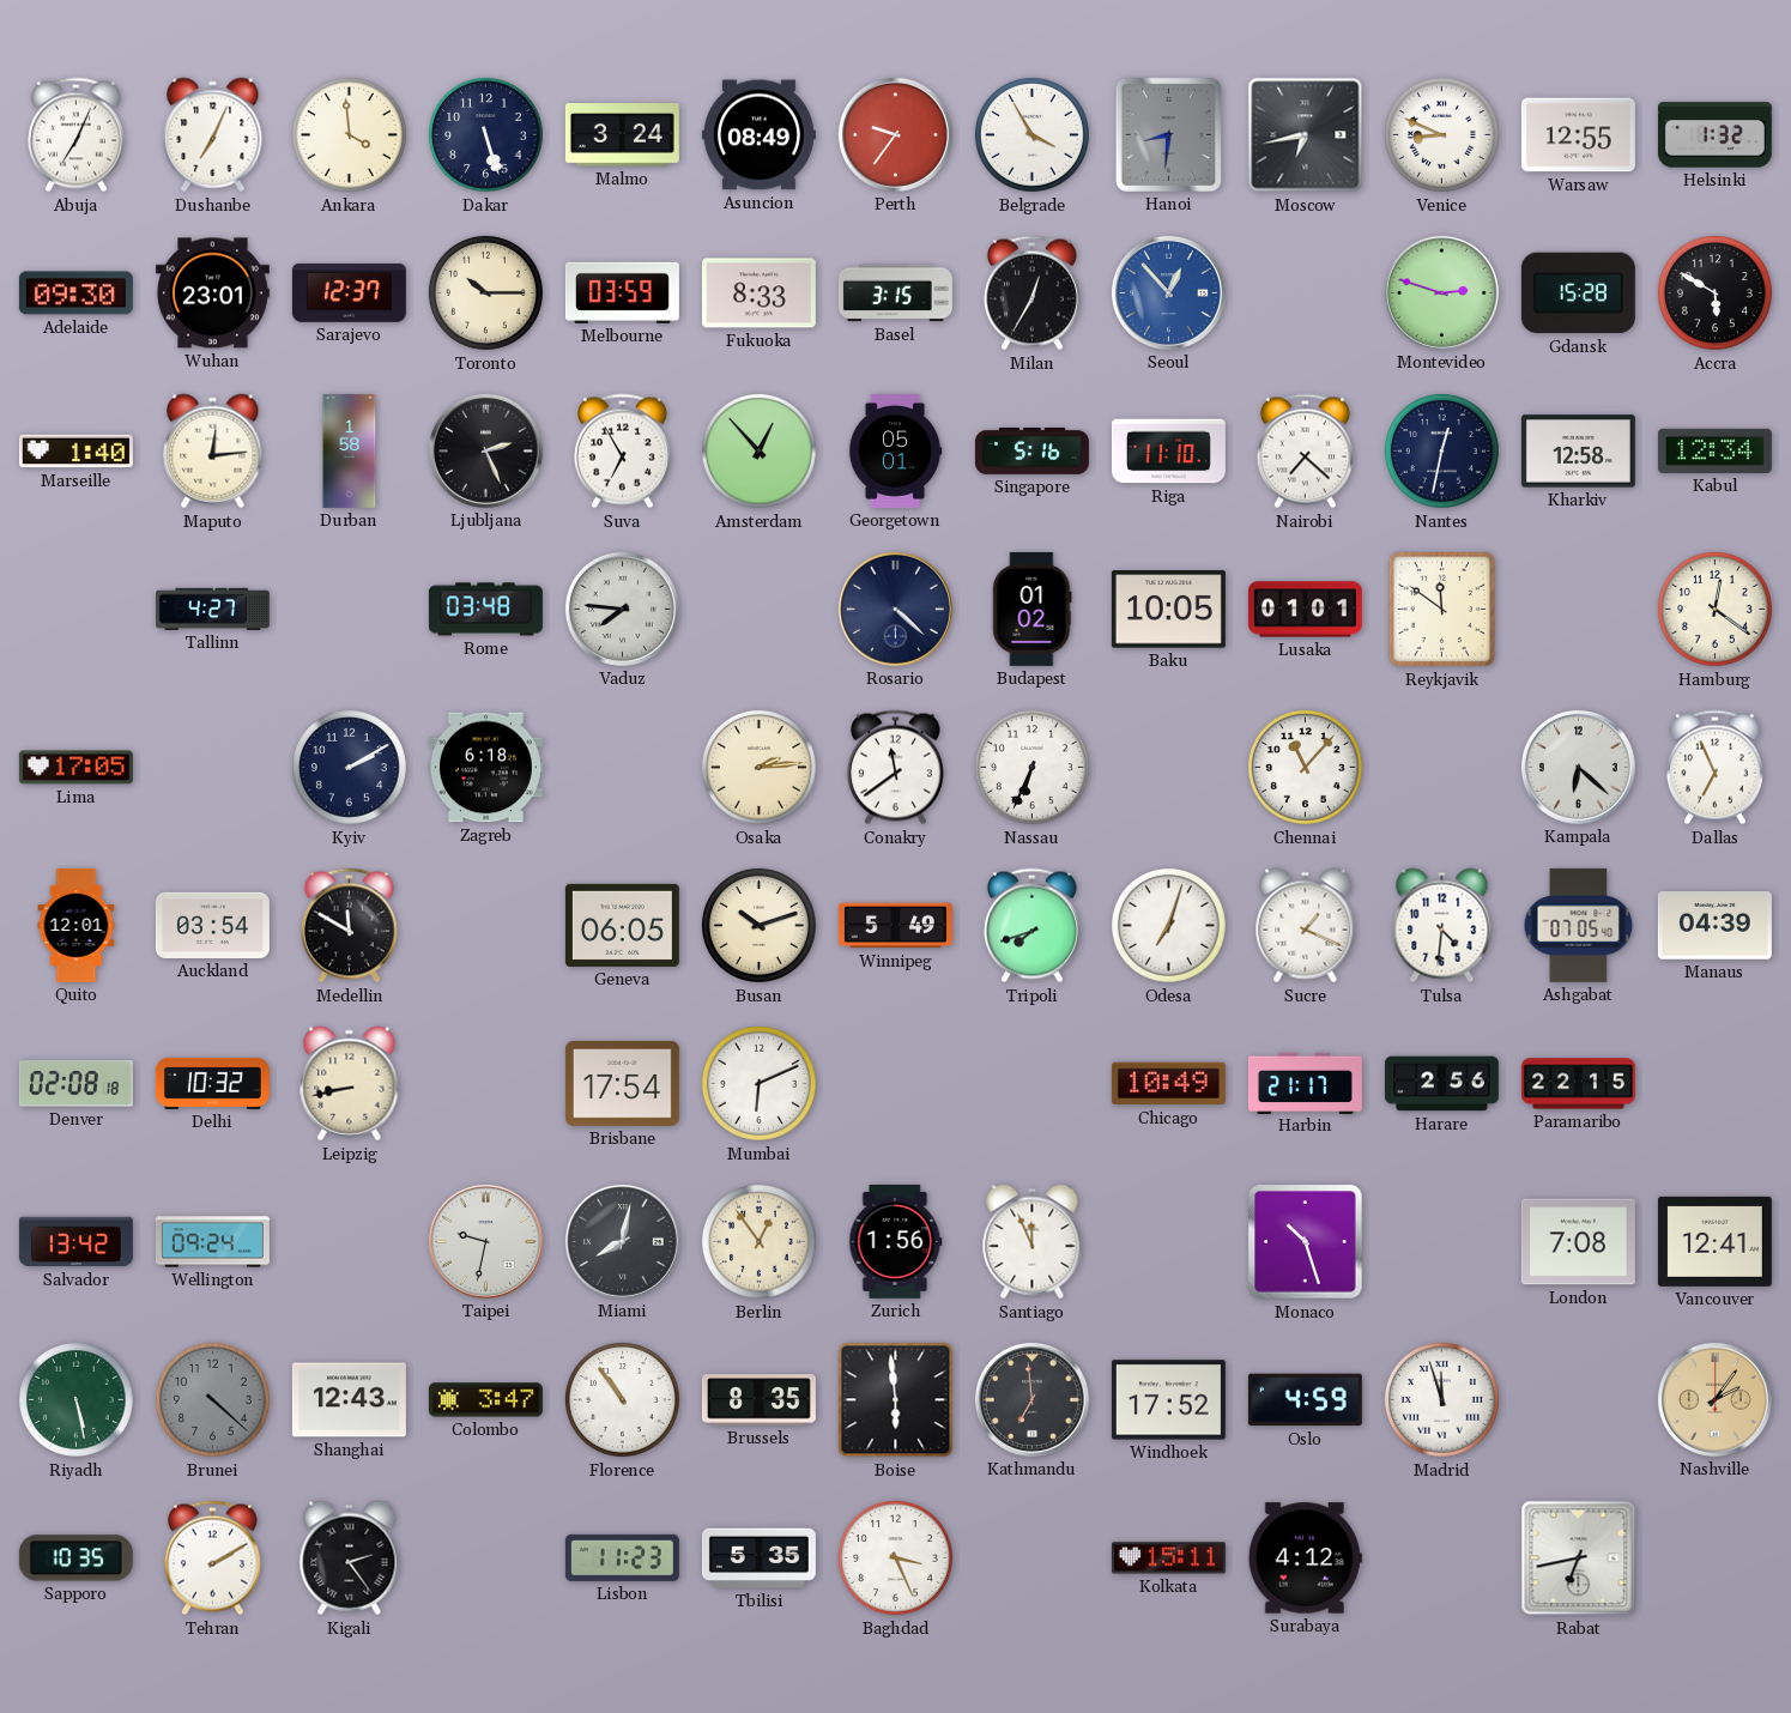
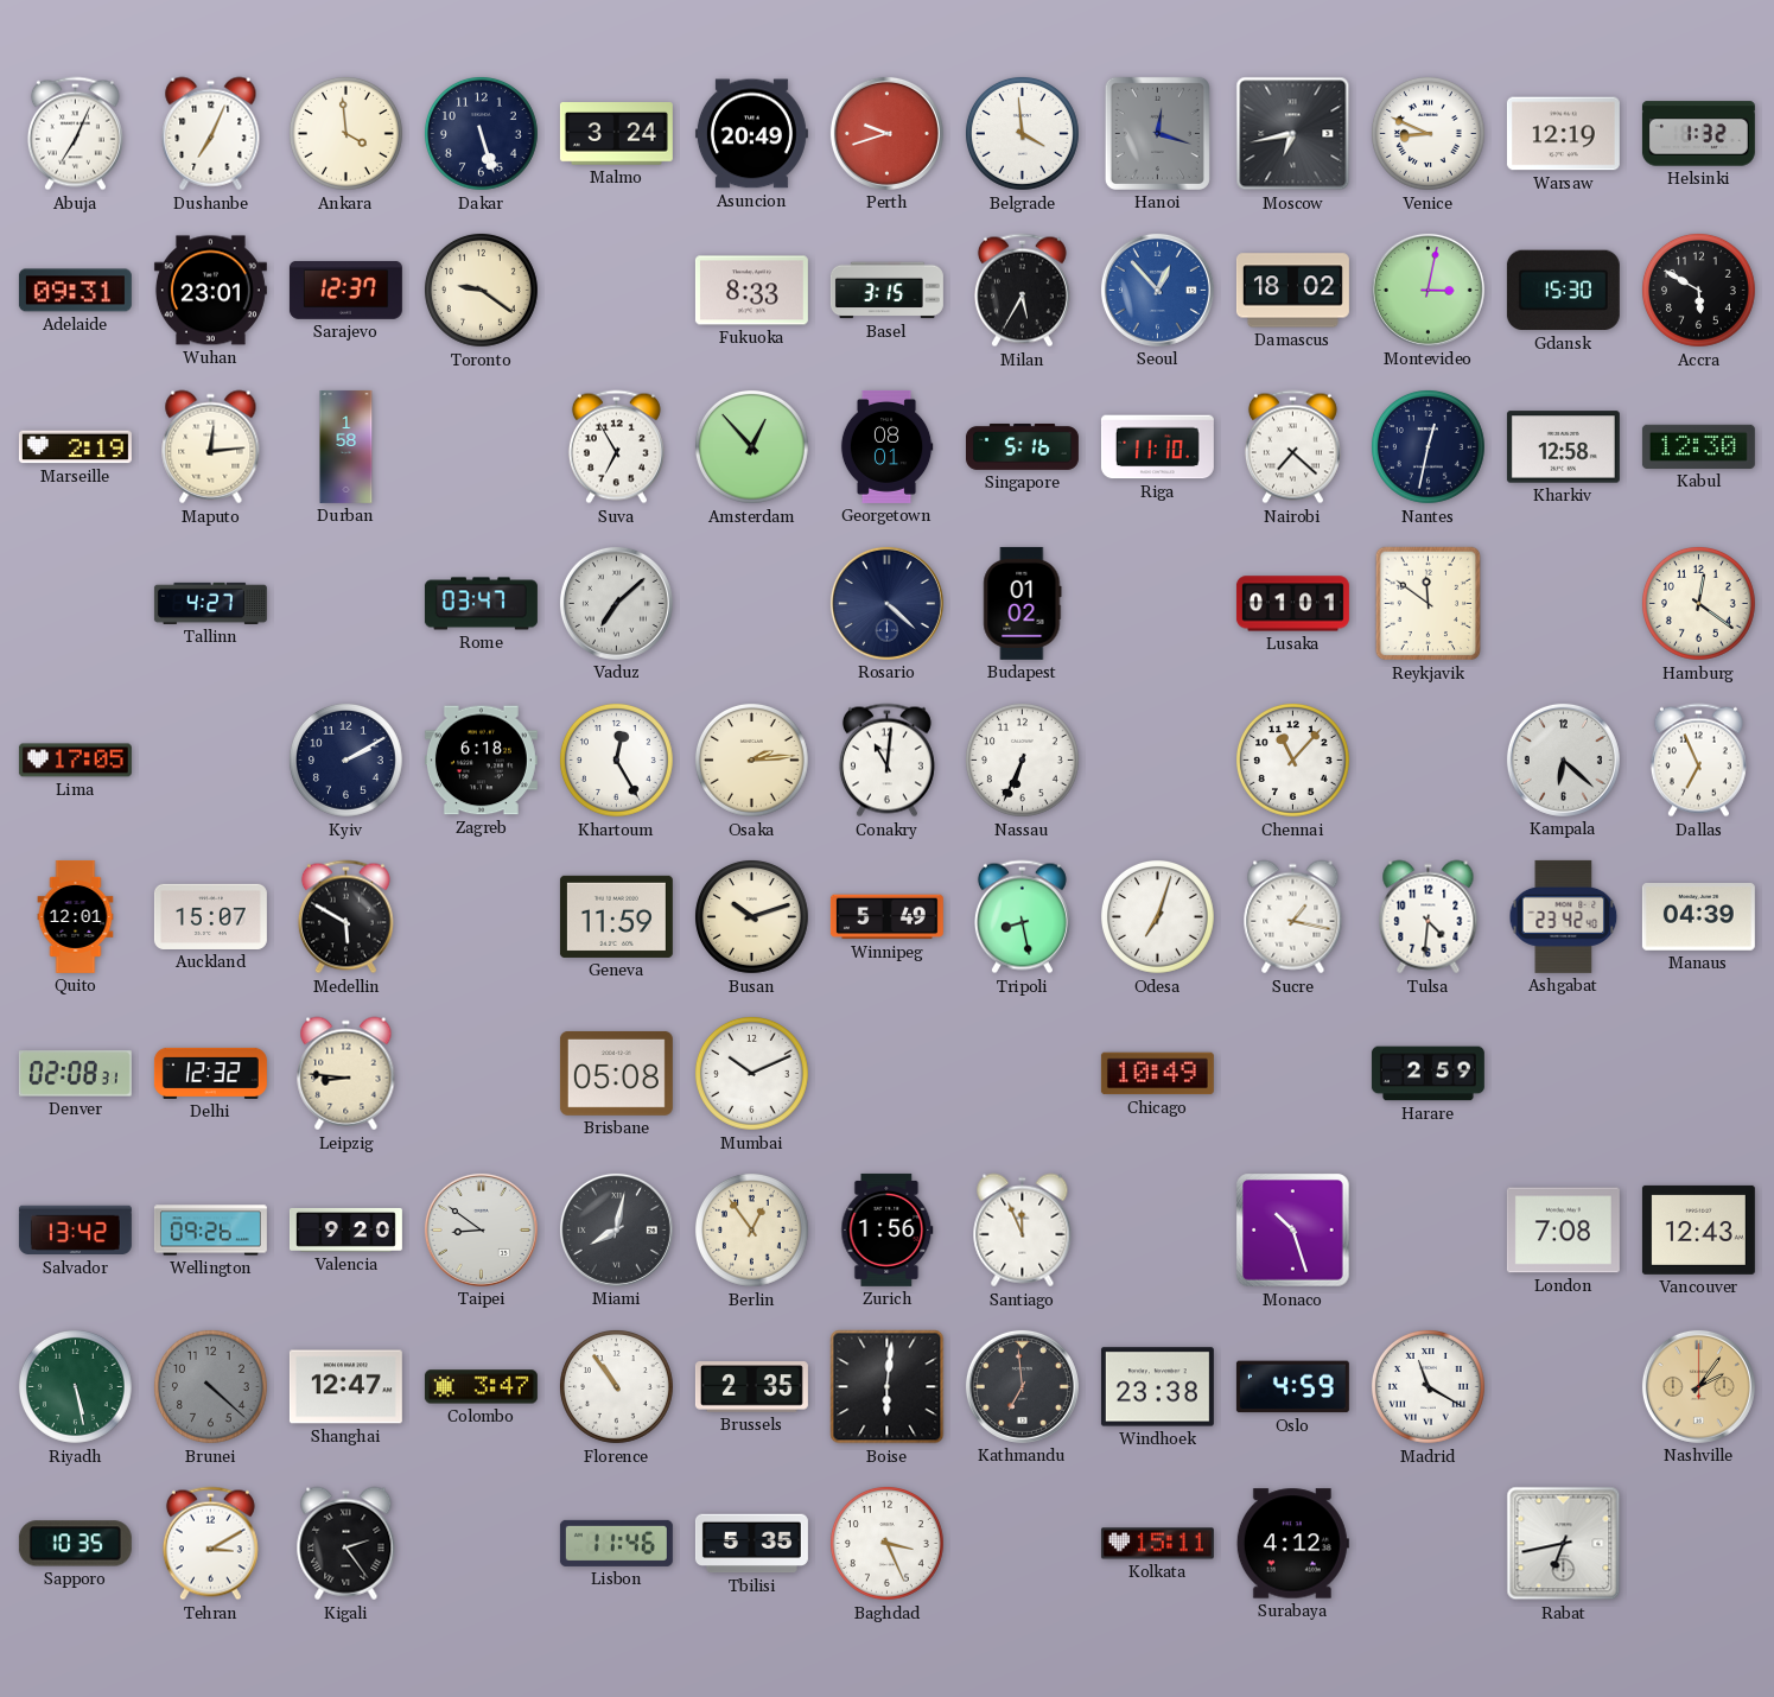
Asuncion: 08:49 -> 20:49 (751, 134)
Perth: 9:36 -> 9:42 (886, 133)
Belgrade: 3:55 -> 3:59 (1022, 133)
Hanoi: 8:31 -> 12:18 (1157, 133)
Warsaw: 12:55 -> 12:19 (1563, 134)
Adelaide: 09:30 -> 09:31 (75, 291)
Toronto: 10:15 -> 9:21 (481, 290)
Melbourne: 03:59 -> none (622, 292)
Milan: 12:35 -> 5:35 (1022, 291)
Damascus: none -> 18:02 (1292, 291)
Montevideo: 2:48 -> 3:02 (1428, 290)
Gdansk: 15:28 -> 15:30 (1563, 291)
Marseille: 1:40 -> 2:19 (75, 447)
Ljubljana: 2:26 -> none (485, 450)
Georgetown: 05:01 -> 08:01 (886, 446)
Kabul: 12:34 -> 12:30 (1698, 446)
Rome: 03:48 -> 03:47 (481, 604)
Vaduz: 7:46 -> 7:08 (616, 603)
Baku: 10:05 -> none (1168, 610)
Khartoum: none -> 12:25 (616, 759)
Conakry: 11:39 -> 11:01 (886, 761)
Auckland: 03:54 -> 15:07 (210, 916)
Medellin: 11:50 -> 5:50 (345, 917)
Geneva: 06:05 -> 11:59 (616, 916)
Tripoli: 7:42 -> 8:28 (1022, 917)
Sucre: 1:19 -> 1:17 (1293, 917)
Ashgabat: 07:05 -> 23:42 (1564, 916)
Denver: 02:08:18 -> 02:08:31 (75, 1074)
Delhi: 10:32 -> 12:32 (210, 1073)
Leipzig: 8:43 -> 8:46 (346, 1074)
Brisbane: 17:54 -> 05:08 (616, 1073)
Mumbai: 6:11 -> 10:11 (751, 1073)
Harbin: 21:17 -> none (1305, 1083)
Harare: 2:56 -> 2:59 (1428, 1074)
Paramaribo: 22:15 -> none (1578, 1084)
Wellington: 09:24 -> 09:26 (210, 1231)
Valencia: none -> 9:20 (345, 1229)
Taipei: 9:32 -> 8:51 (481, 1229)
Vancouver: 12:41 -> 12:43 (1698, 1229)
Shanghai: 12:43 -> 12:47 (345, 1387)
Brussels: 8:35 -> 2:35 (751, 1387)
Boise: 5:59 -> 6:01 (888, 1387)
Windhoek: 17:52 -> 23:38 (1157, 1387)
Madrid: 11:57 -> 11:20 (1428, 1386)
Tehran: 2:10 -> 3:10 (210, 1544)
Lisbon: 11:23 -> 11:46 (616, 1543)
